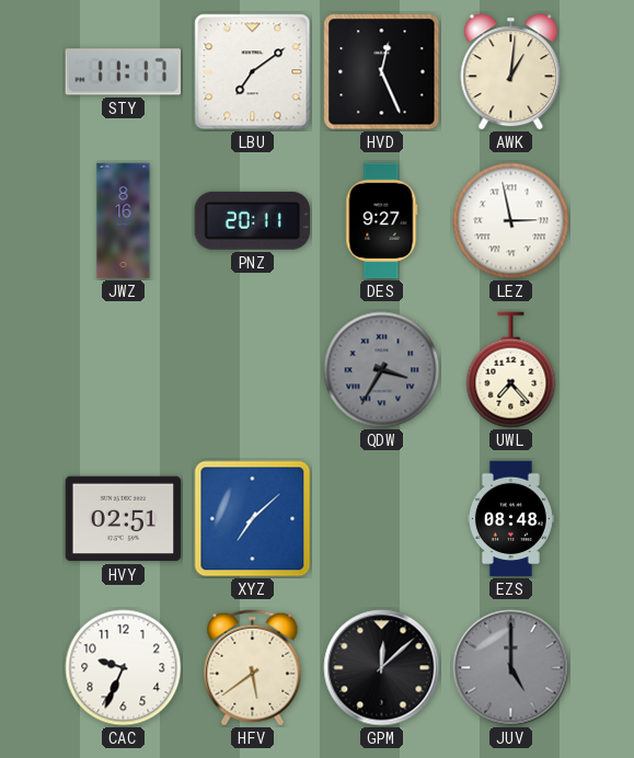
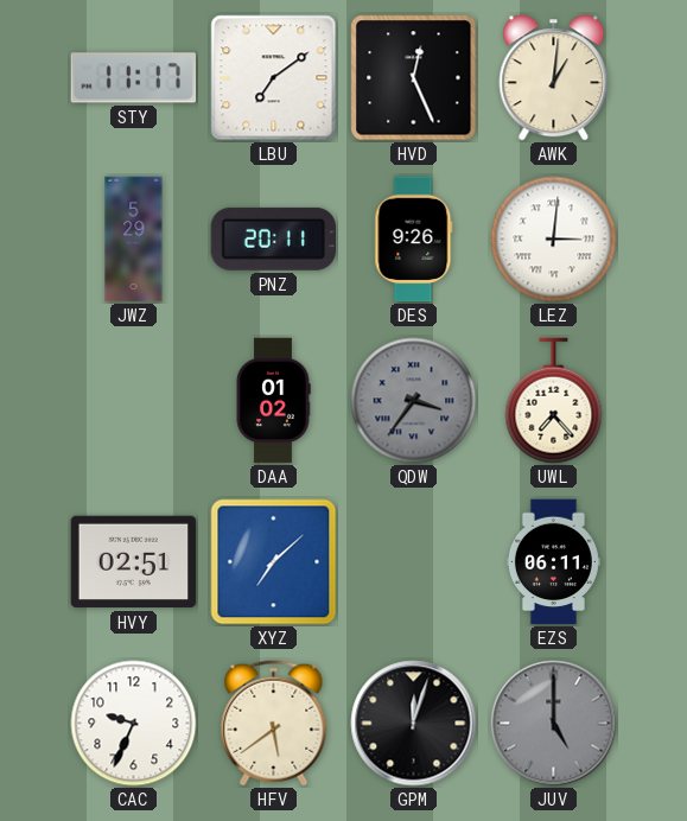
JWZ: 8:16 -> 5:29 (134, 240)
DES: 9:27 -> 9:26 (414, 240)
LEZ: 2:58 -> 3:01 (554, 240)
DAA: none -> 01:02 (273, 401)
QDW: 3:35 -> 3:36 (414, 401)
EZS: 08:48 -> 06:11 (553, 562)
GPM: 12:08 -> 12:03 (414, 724)
